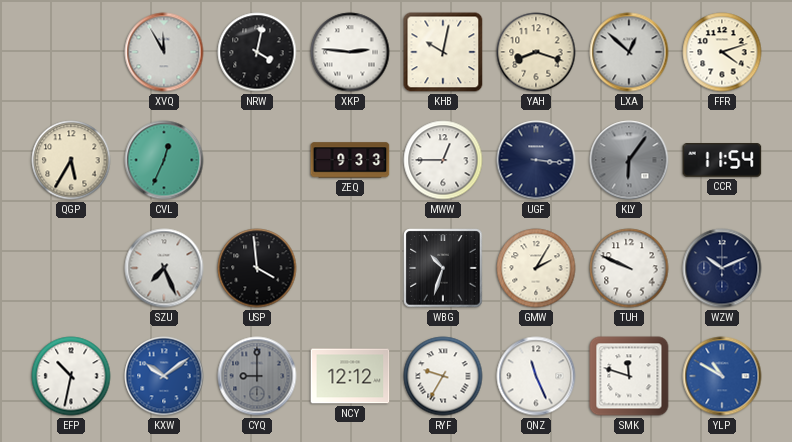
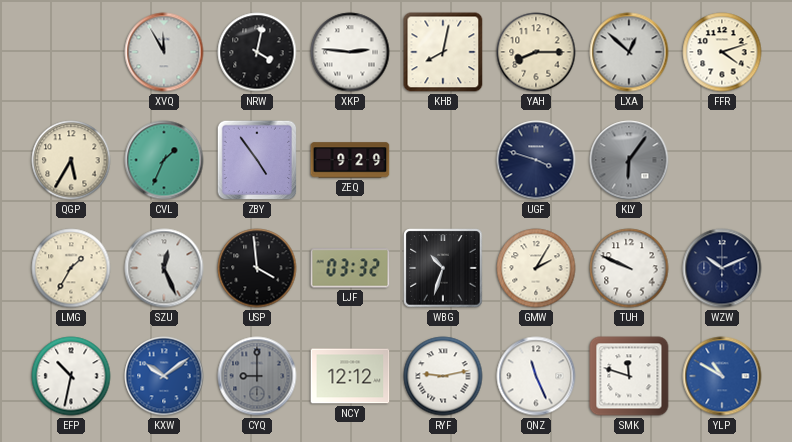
KHB: 10:02 -> 8:02 (443, 52)
YAH: 8:18 -> 8:15 (536, 52)
CVL: 12:34 -> 1:34 (164, 160)
ZBY: none -> 4:54 (257, 160)
ZEQ: 9:33 -> 9:29 (350, 160)
MWW: 12:45 -> none (443, 160)
UGF: 3:16 -> 3:48 (536, 160)
CCR: 11:54 -> none (722, 160)
LMG: none -> 1:35 (71, 268)
SZU: 7:26 -> 12:26 (164, 268)
LJF: none -> 03:32 (350, 268)
RYF: 9:35 -> 9:13 (443, 376)
